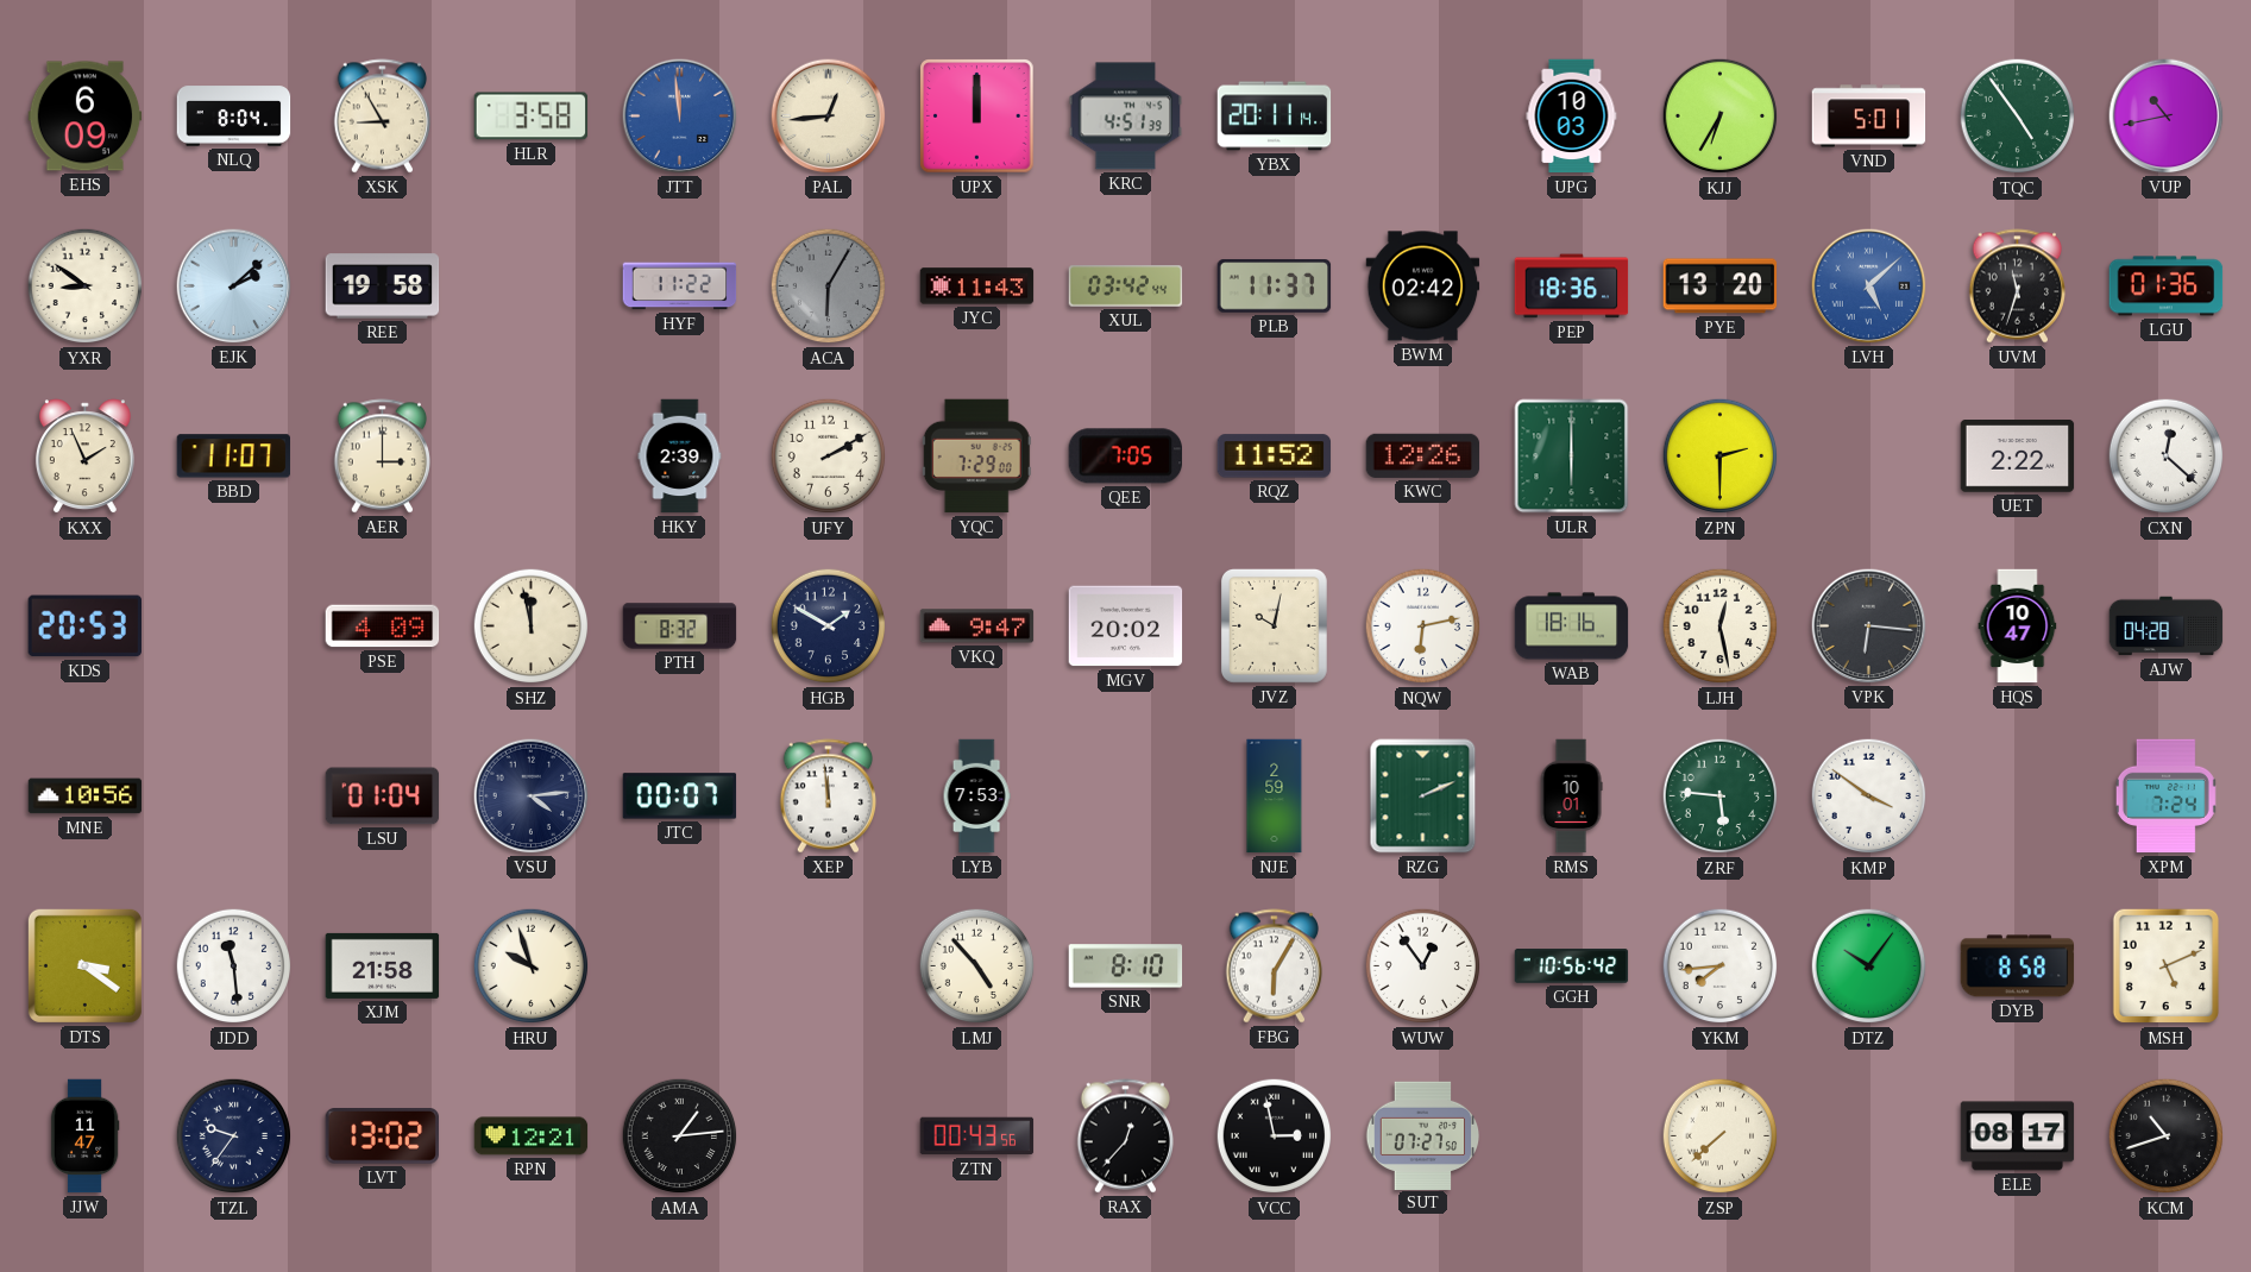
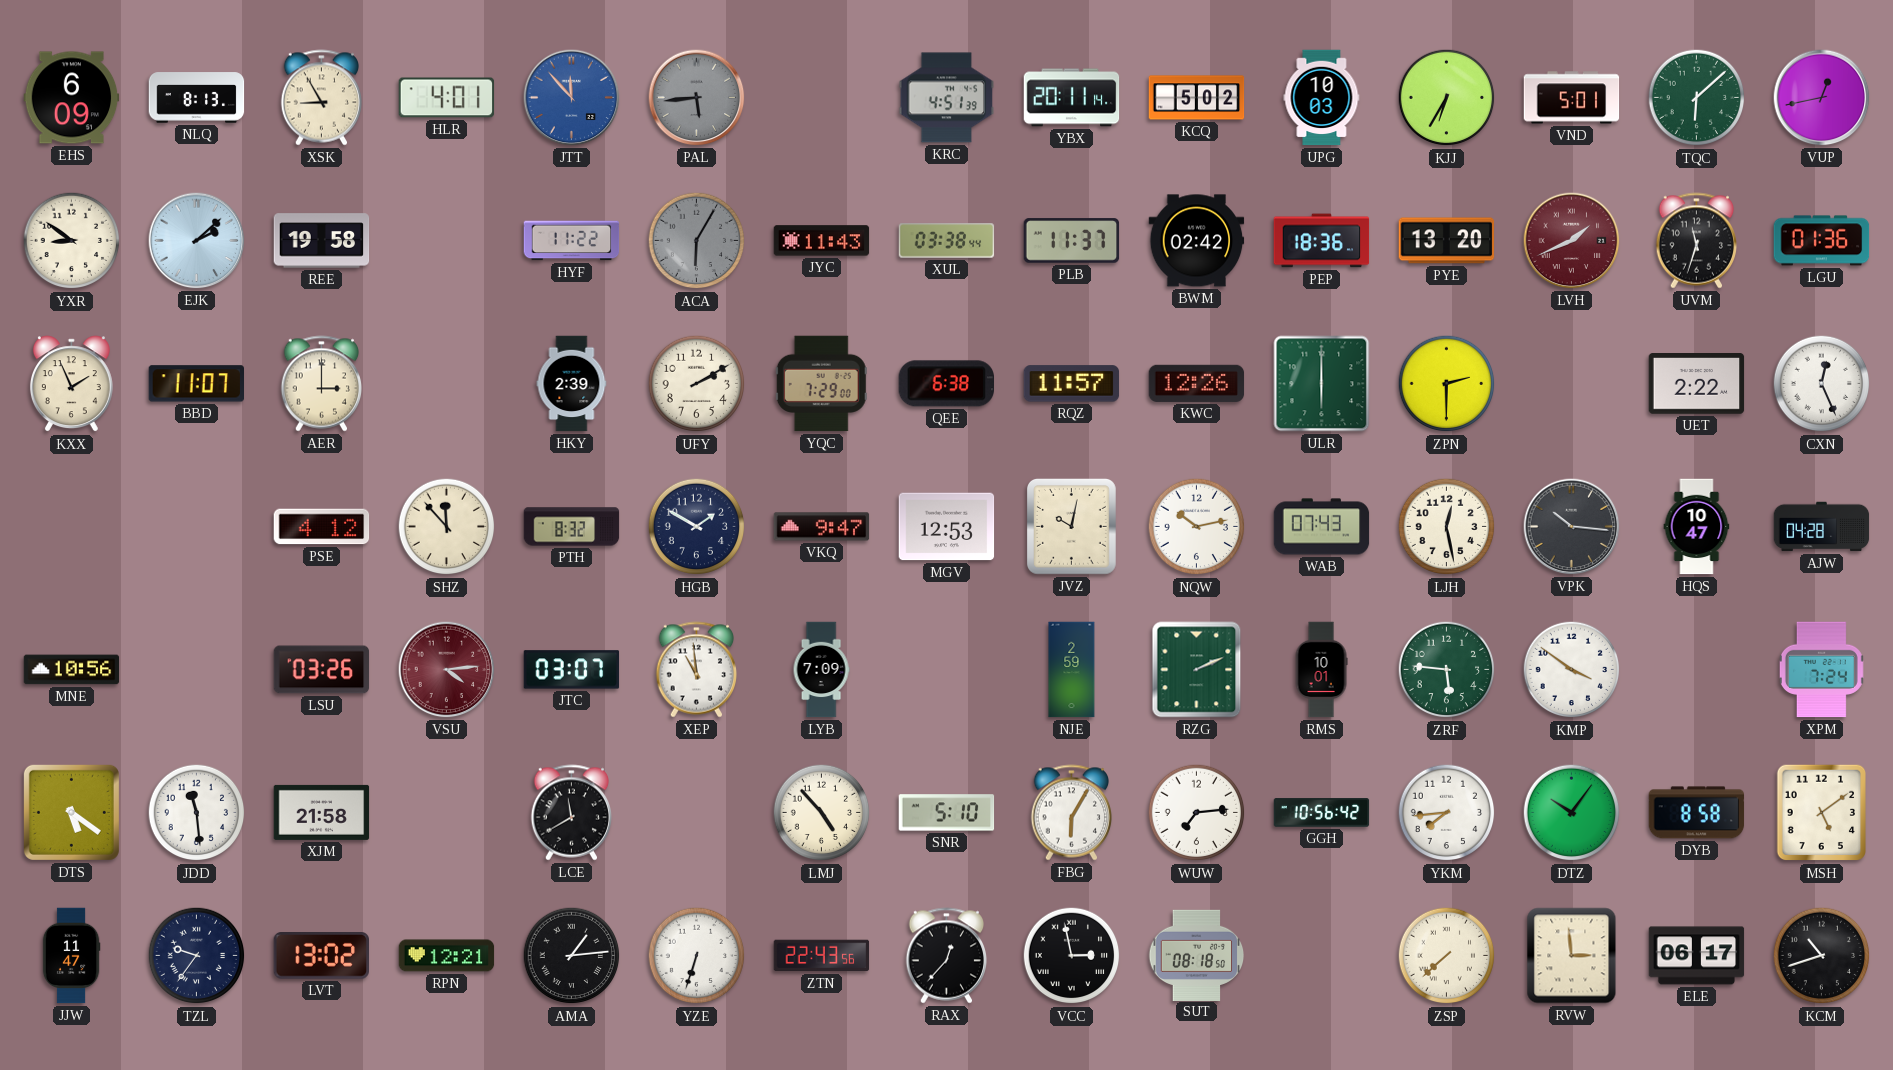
NLQ: 8:04 -> 8:13 (197, 98)
HLR: 3:58 -> 4:01 (447, 98)
JTT: 11:59 -> 11:53 (572, 98)
PAL: 12:44 -> 5:44 (697, 98)
PAL dial: cream -> grey (697, 98)
UPX: 12:00 -> none (977, 117)
KCQ: none -> 5:02 (1197, 98)
TQC: 4:54 -> 6:08 (1697, 98)
VUP: 10:43 -> 12:43 (1822, 98)
XUL: 03:42 -> 03:38 (947, 241)
LVH: 5:08 -> 1:41 (1572, 241)
LVH dial: blue -> burgundy (1572, 241)
QEE: 7:05 -> 6:38 (946, 384)
RQZ: 11:52 -> 11:57 (1072, 384)
CXN: 12:22 -> 12:26 (1822, 384)
KDS: 20:53 -> none (84, 626)
PSE: 4:09 -> 4:12 (322, 527)
SHZ: 11:58 -> 11:53 (447, 527)
MGV: 20:02 -> 12:53 (947, 527)
NQW: 6:13 -> 10:13 (1197, 527)
WAB: 18:16 -> 07:43 (1322, 527)
VPK: 6:16 -> 10:16 (1572, 527)
LSU: 01:04 -> 03:26 (322, 670)
VSU dial: navy -> burgundy (447, 670)
JTC: 00:07 -> 03:07 (572, 670)
XEP: 11:59 -> 10:59 (697, 670)
LYB: 7:53 -> 7:09 (821, 670)
DTS: 3:21 -> 5:21 (71, 812)
HRU: 9:57 -> none (532, 966)
LCE: none -> 11:40 (572, 813)
SNR: 8:10 -> 5:10 (947, 813)
WUW: 12:54 -> 7:14 (1197, 813)
MSH: 5:11 -> 5:09 (1821, 813)
YZE: none -> 6:33 (697, 956)
ZTN: 00:43 -> 22:43 (822, 956)
SUT: 07:27 -> 08:18 (1197, 955)
RVW: none -> 2:59 (1572, 956)
ELE: 08:17 -> 06:17 (1697, 956)
